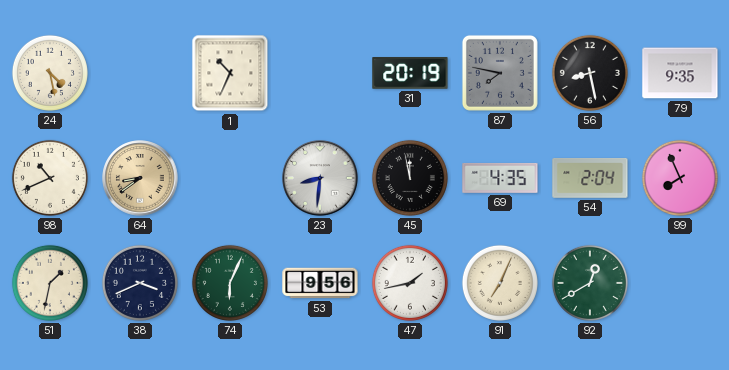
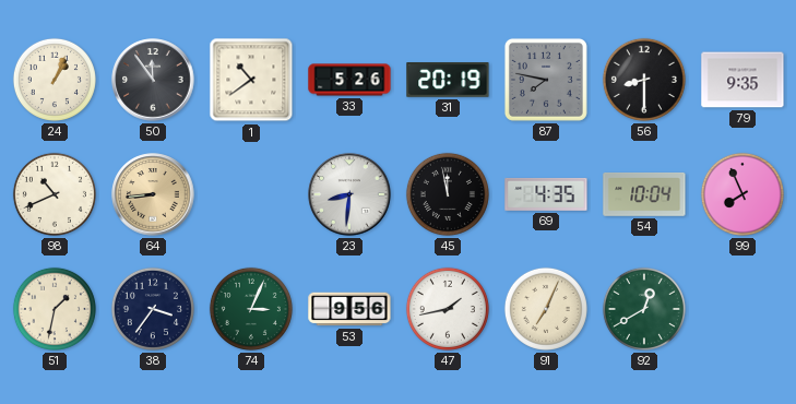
24: 4:28 -> 1:04 (55, 80)
50: none -> 11:54 (153, 80)
1: 10:34 -> 10:39 (251, 80)
33: none -> 5:26 (349, 80)
56: 8:28 -> 8:30 (644, 80)
64: 8:39 -> 8:44 (153, 194)
54: 2:04 -> 10:04 (644, 195)
38: 3:41 -> 3:36 (153, 309)
74: 6:04 -> 3:04 (251, 309)
